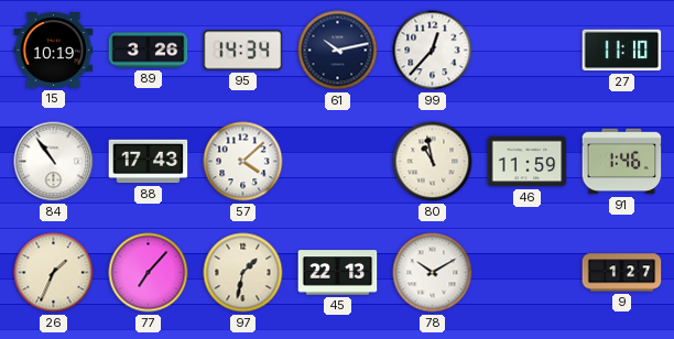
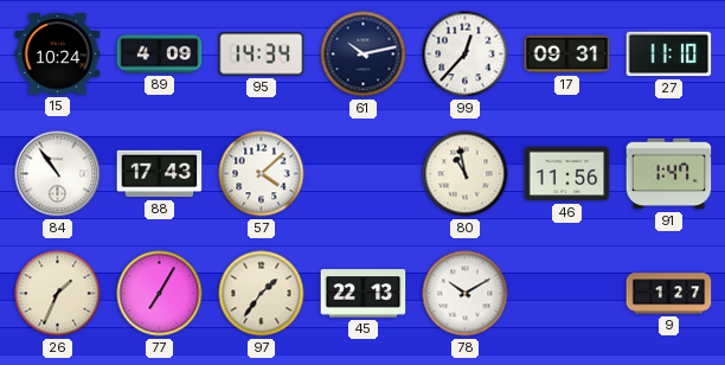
15: 10:19 -> 10:24 (58, 55)
89: 3:26 -> 4:09 (160, 55)
17: none -> 09:31 (567, 55)
46: 11:59 -> 11:56 (567, 174)
91: 1:46 -> 1:47 (669, 174)
77: 7:07 -> 7:05 (160, 294)
97: 1:32 -> 1:36 (262, 294)
